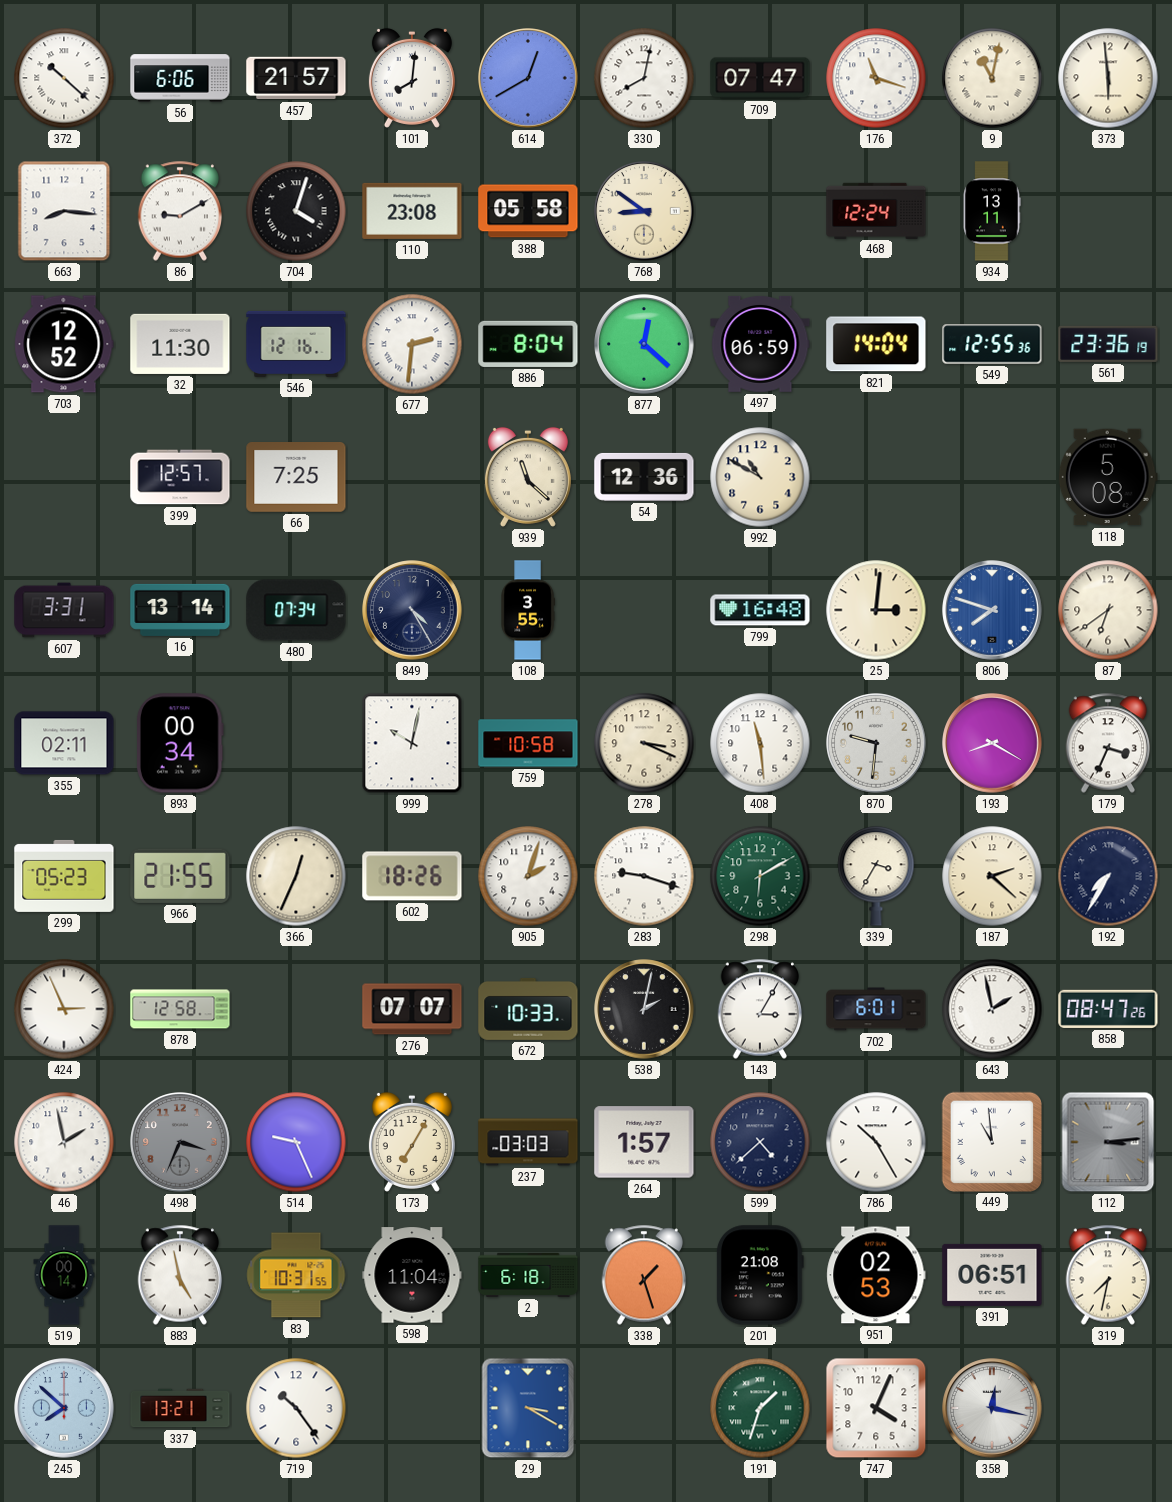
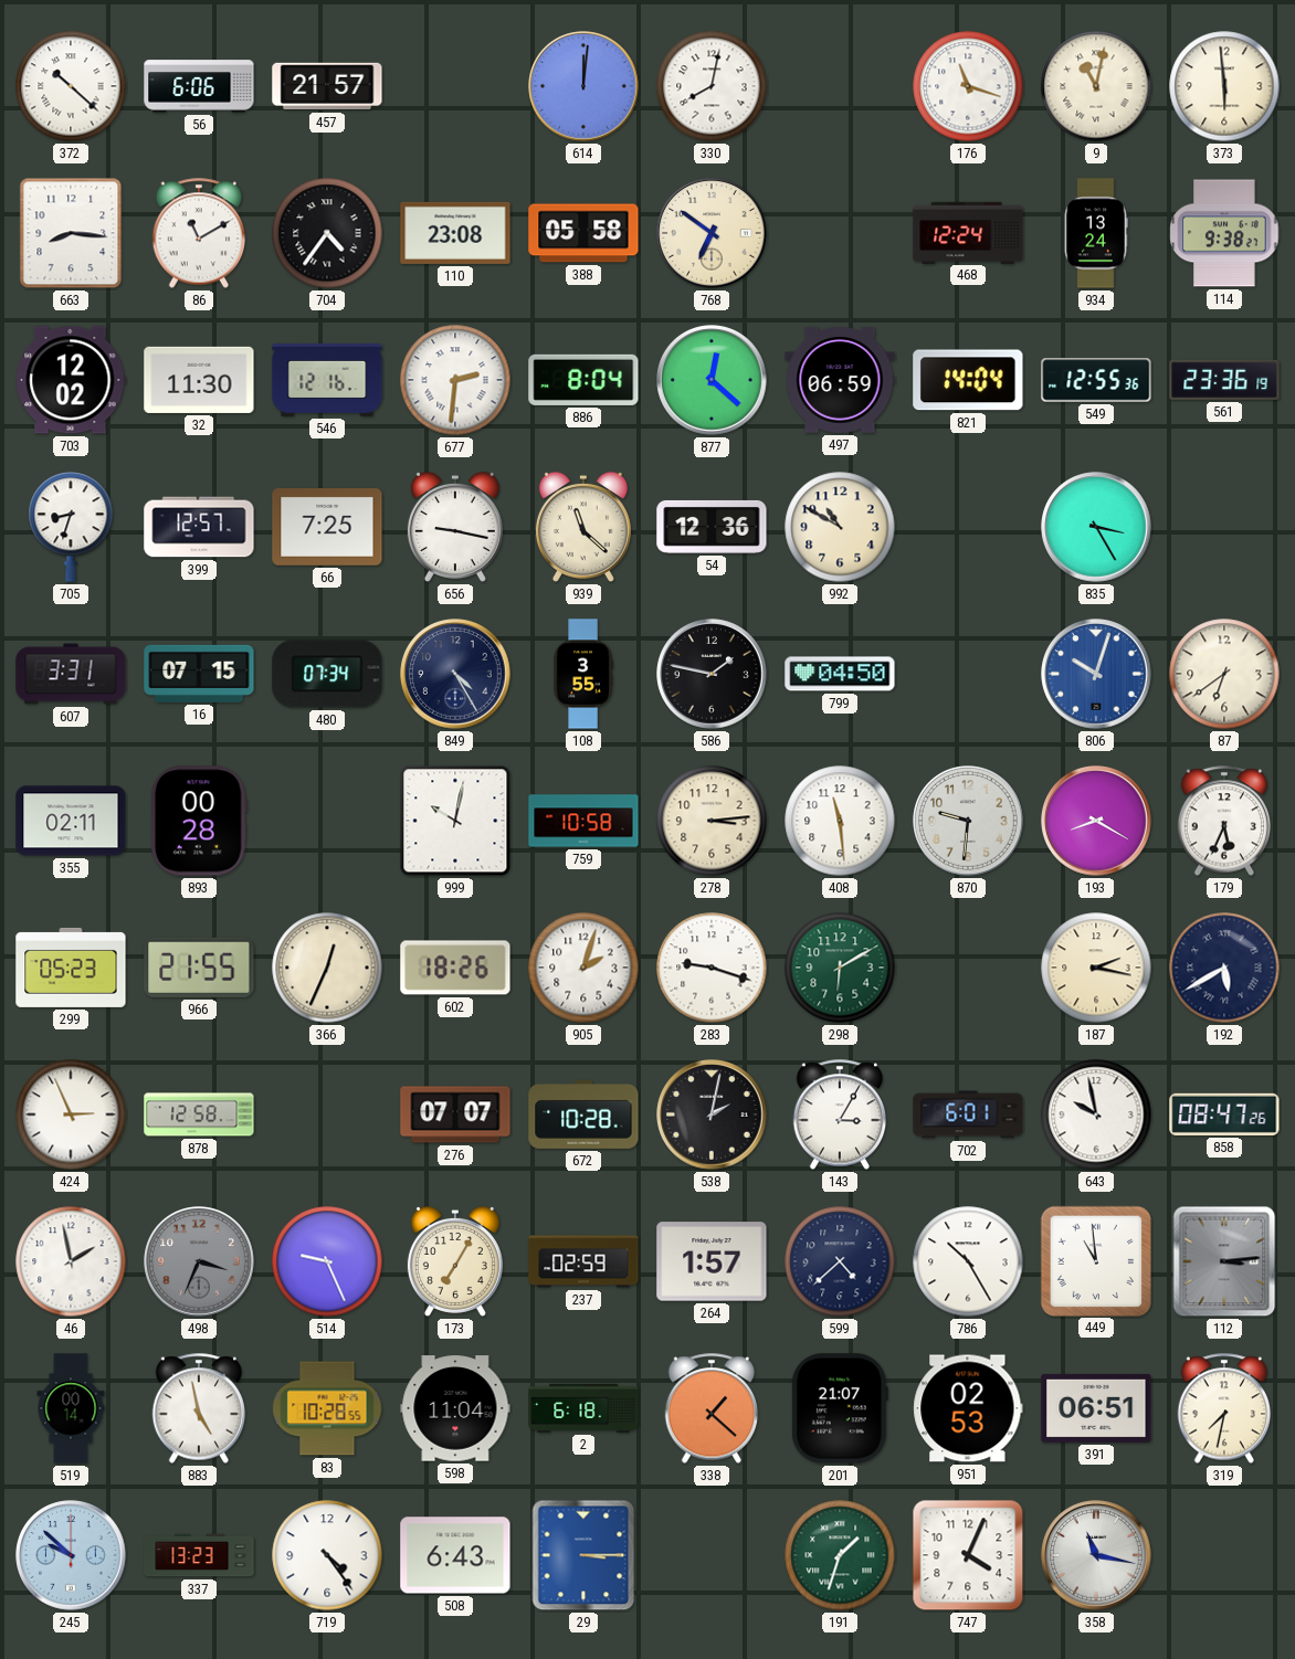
101: 8:01 -> none (412, 78)
614: 12:40 -> 12:01 (583, 86)
709: 07:47 -> none (760, 78)
86: 9:10 -> 11:10 (199, 233)
704: 4:03 -> 4:36 (327, 233)
768: 8:51 -> 6:51 (712, 233)
934: 13:11 -> 13:24 (1096, 233)
114: none -> 9:38 (1224, 233)
703: 12:52 -> 12:02 (71, 380)
705: none -> 8:33 (71, 527)
656: none -> 9:17 (455, 527)
835: none -> 3:25 (1096, 527)
118: 5:08 -> none (1108, 477)
16: 13:14 -> 07:15 (199, 674)
586: none -> 1:47 (712, 674)
799: 16:48 -> 04:50 (840, 674)
25: 3:01 -> none (876, 610)
806: 7:48 -> 10:03 (1096, 674)
893: 00:34 -> 00:28 (199, 821)
278: 3:19 -> 3:14 (712, 821)
179: 3:34 -> 5:34 (1224, 821)
339: 3:35 -> none (876, 876)
187: 2:22 -> 2:17 (1096, 968)
192: 7:35 -> 5:40 (1224, 968)
672: 10:33 -> 10:28 (583, 1114)
643: 1:58 -> 9:58 (1096, 1114)
237: 03:03 -> 02:59 (583, 1261)
83: 10:31 -> 10:28 (327, 1408)
338: 1:27 -> 1:22 (712, 1408)
201: 21:08 -> 21:07 (840, 1408)
245: 7:52 -> 9:52 (71, 1555)
337: 13:21 -> 13:23 (199, 1555)
719: 10:24 -> 4:24 (327, 1555)
508: none -> 6:43 (455, 1555)
29: 3:20 -> 3:15 (583, 1555)
358: 12:17 -> 11:17 (1096, 1555)
